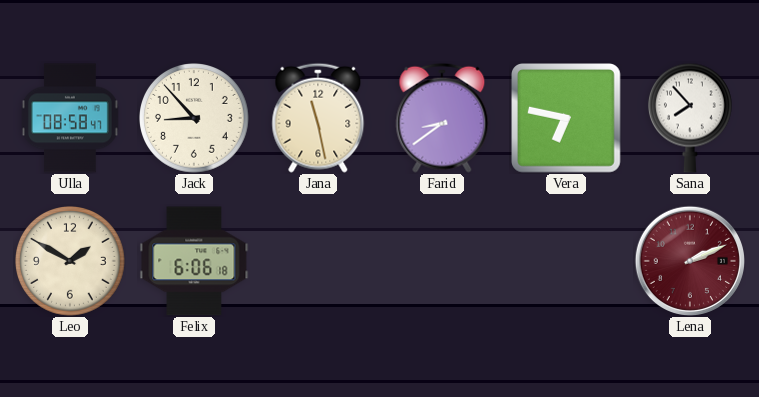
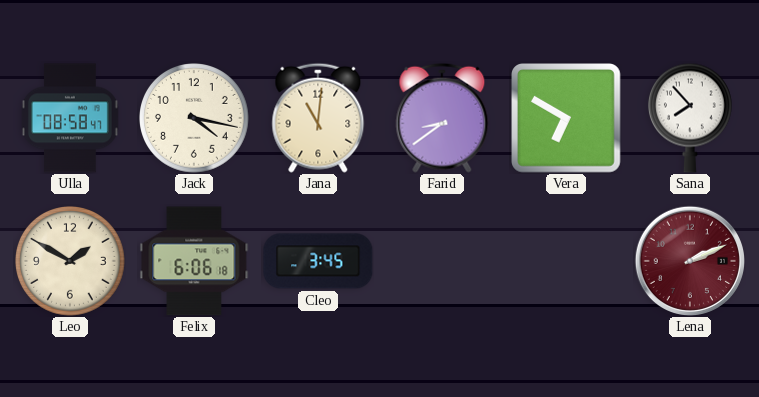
Jack: 8:53 -> 4:17 (195, 119)
Jana: 11:28 -> 11:01 (318, 118)
Vera: 6:47 -> 6:50 (567, 119)
Cleo: none -> 3:45 (318, 261)
